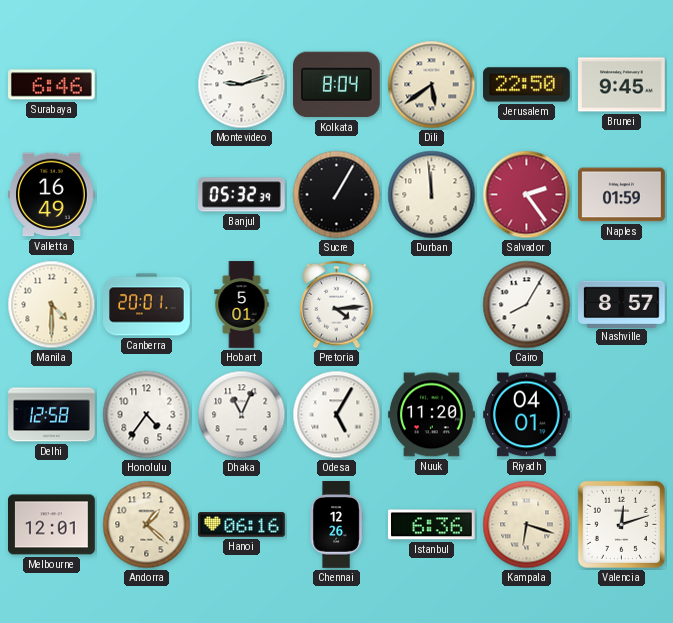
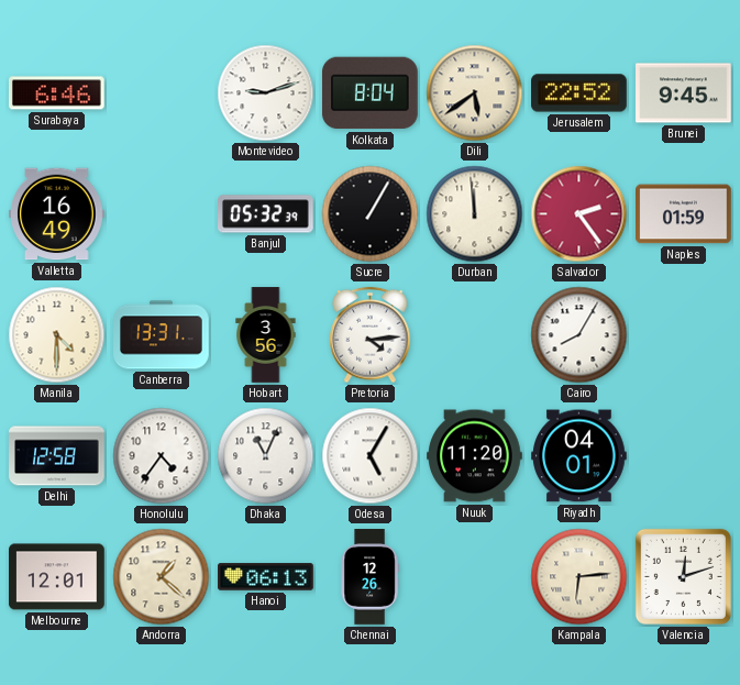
Jerusalem: 22:50 -> 22:52 (579, 93)
Canberra: 20:01 -> 13:31 (162, 335)
Hobart: 5:01 -> 3:56 (266, 335)
Nashville: 8:57 -> none (622, 304)
Hanoi: 06:16 -> 06:13 (266, 577)
Istanbul: 6:36 -> none (432, 525)
Kampala: 6:18 -> 6:14 (579, 577)
